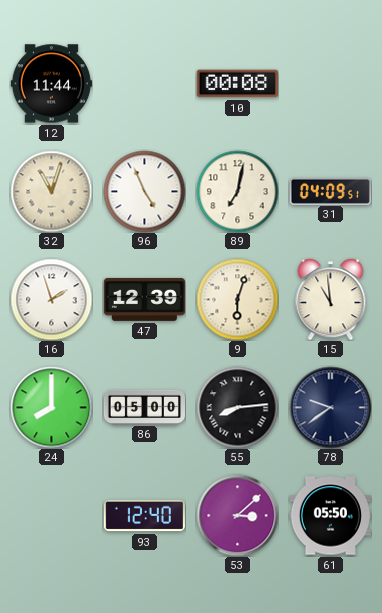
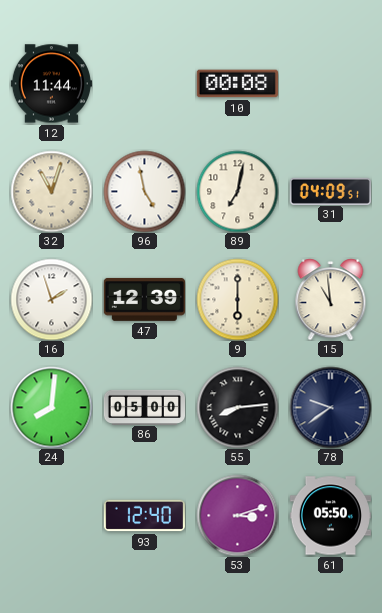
96: 4:56 -> 4:58 (144, 191)
9: 6:03 -> 6:00 (237, 299)
24: 8:00 -> 8:01 (51, 407)
53: 3:08 -> 3:12 (237, 515)
